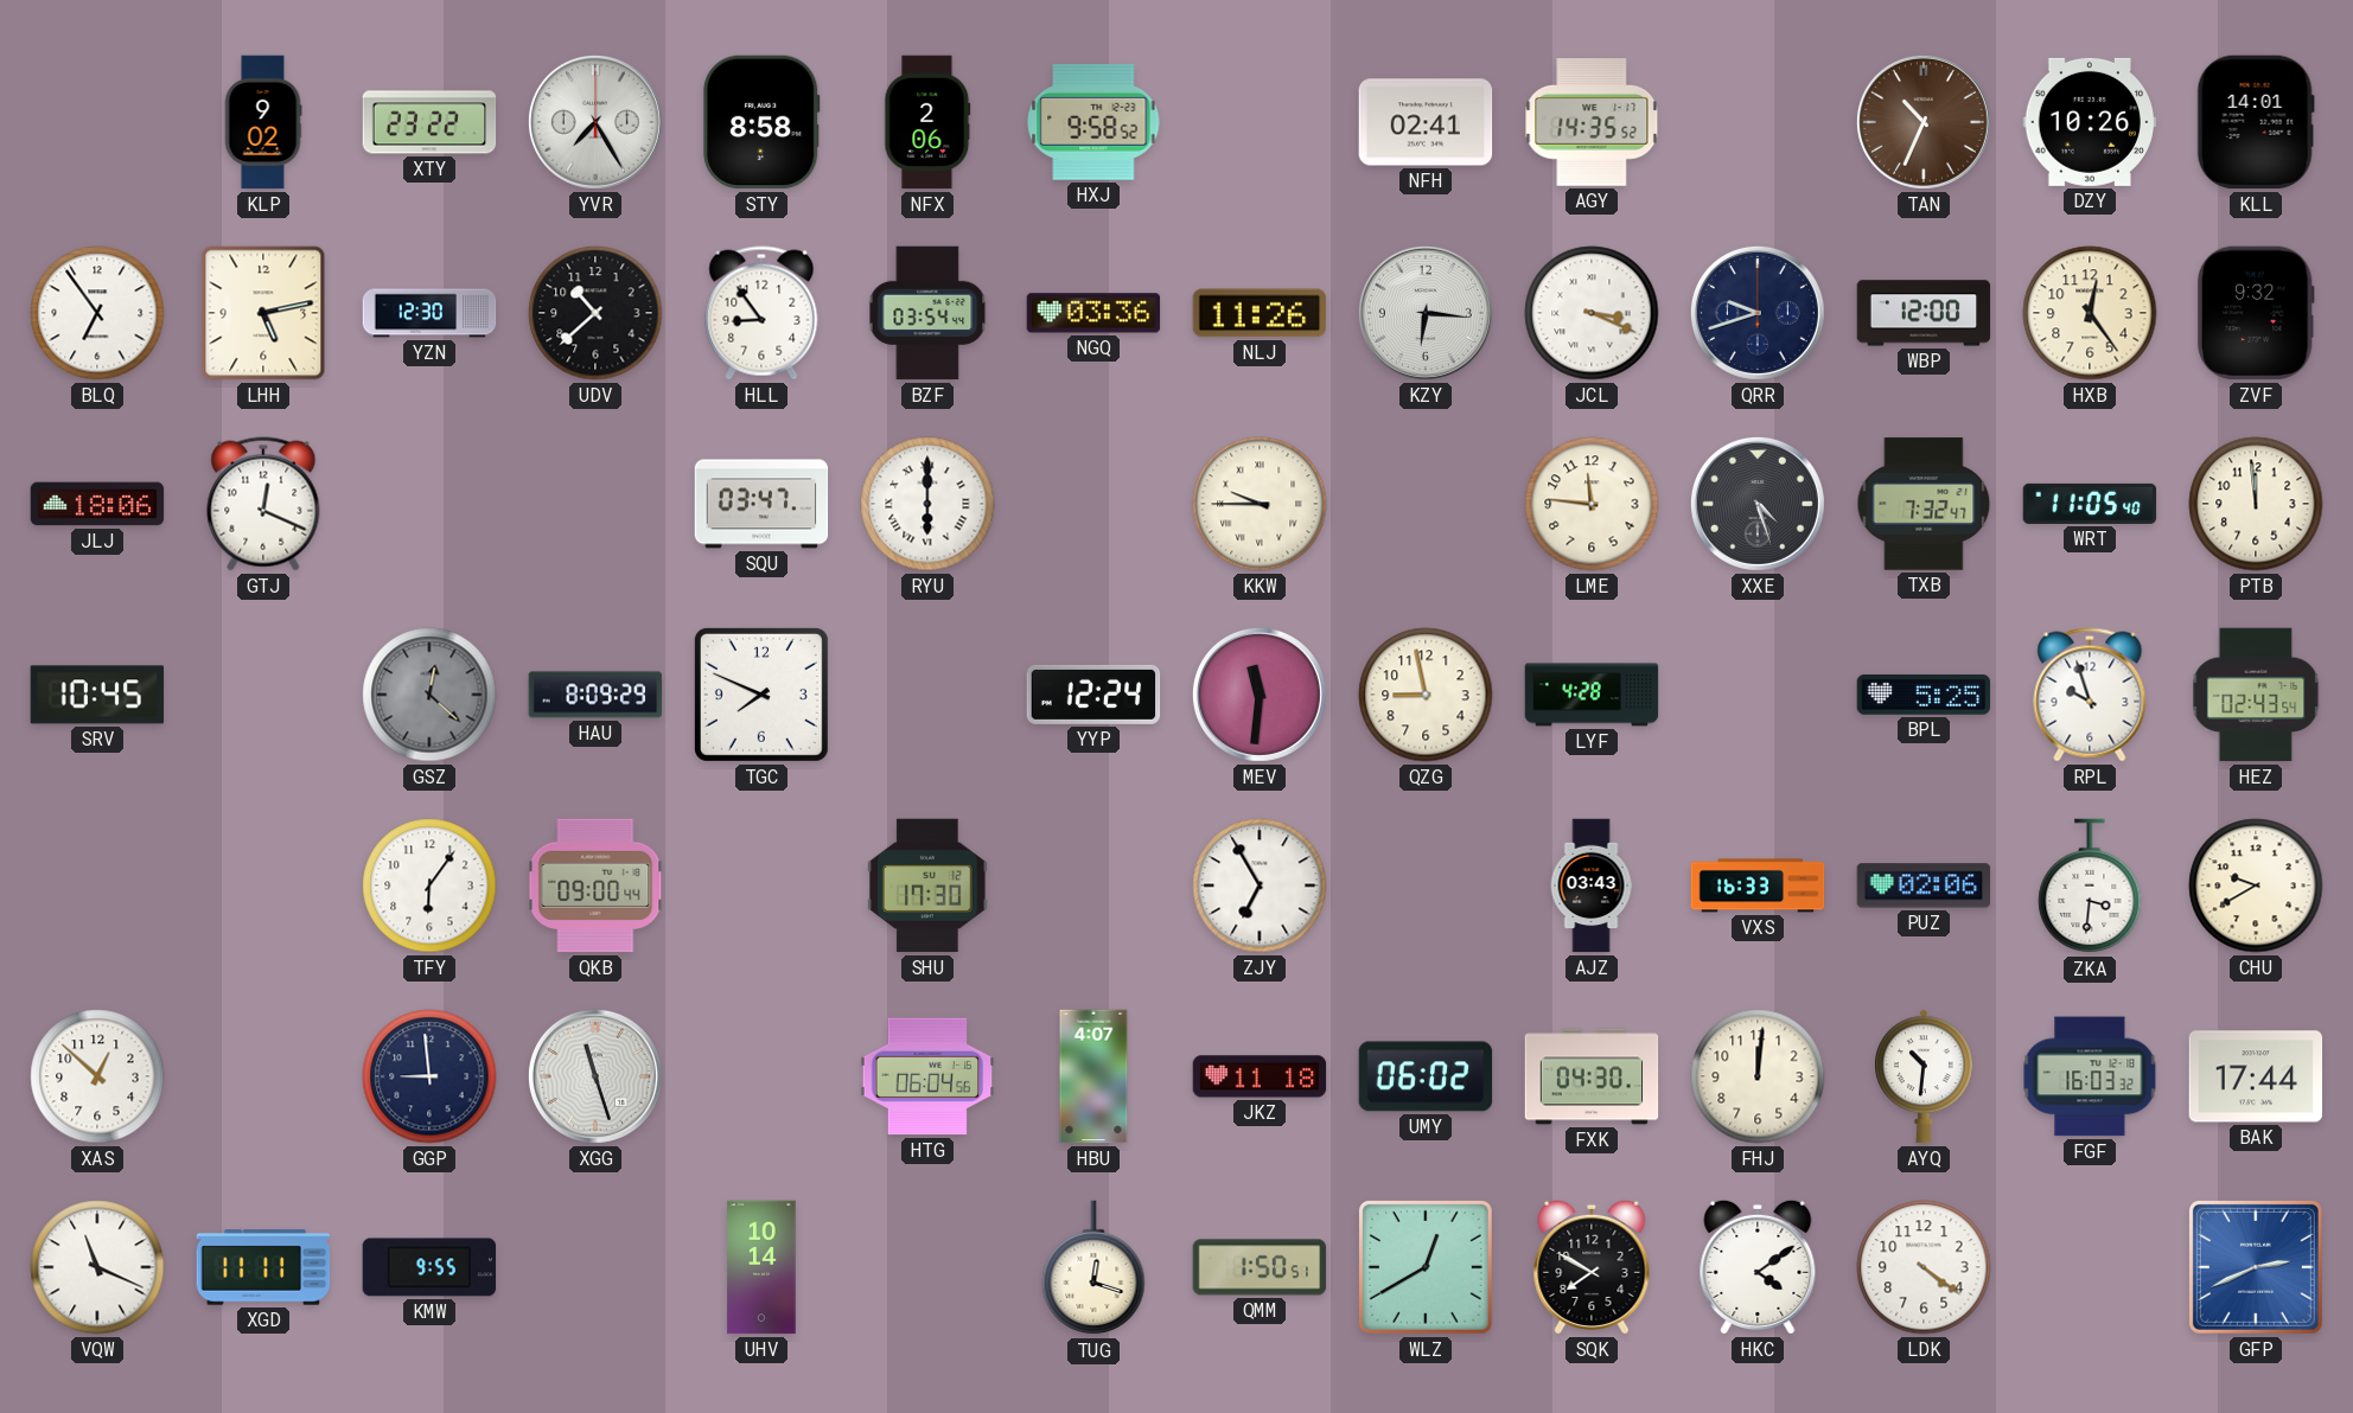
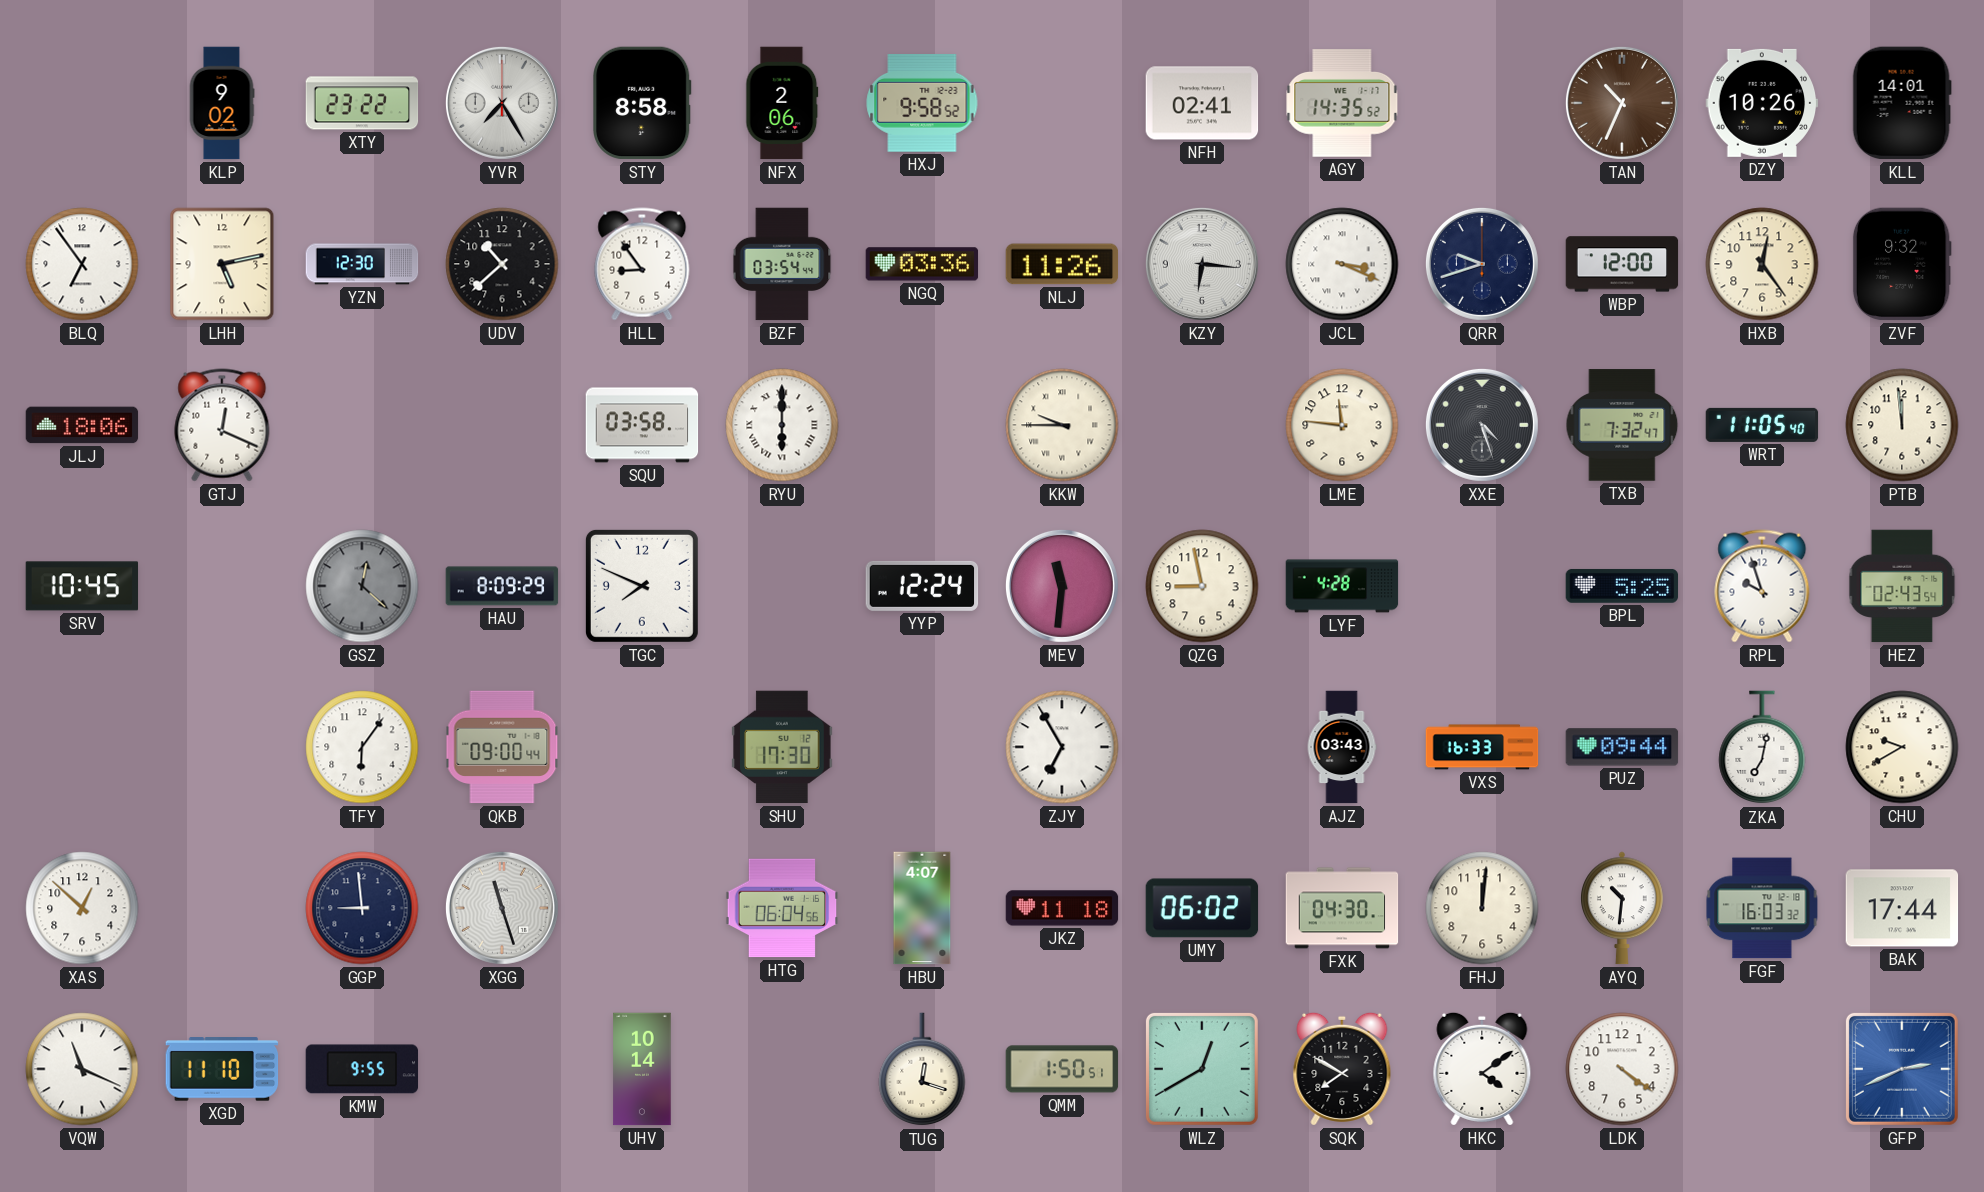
SQU: 03:47 -> 03:58 (642, 425)
PUZ: 02:06 -> 09:44 (1622, 747)
ZKA: 3:31 -> 7:02 (1762, 748)
XGD: 11:11 -> 11:10 (222, 1069)
